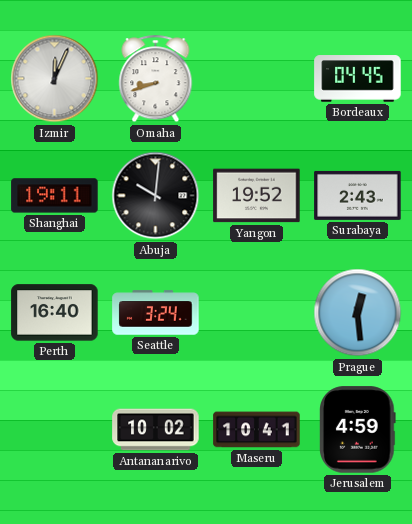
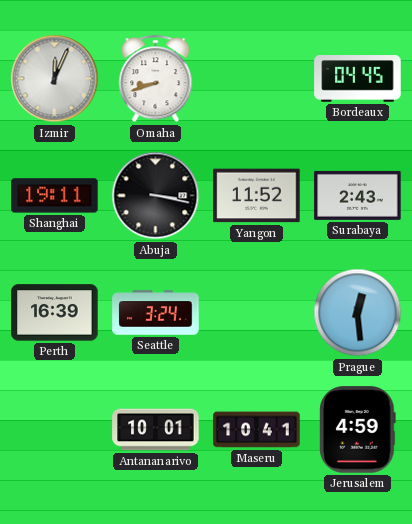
Abuja: 10:01 -> 3:17 (156, 196)
Yangon: 19:52 -> 11:52 (257, 196)
Perth: 16:40 -> 16:39 (55, 313)
Antananarivo: 10:02 -> 10:01 (156, 430)
